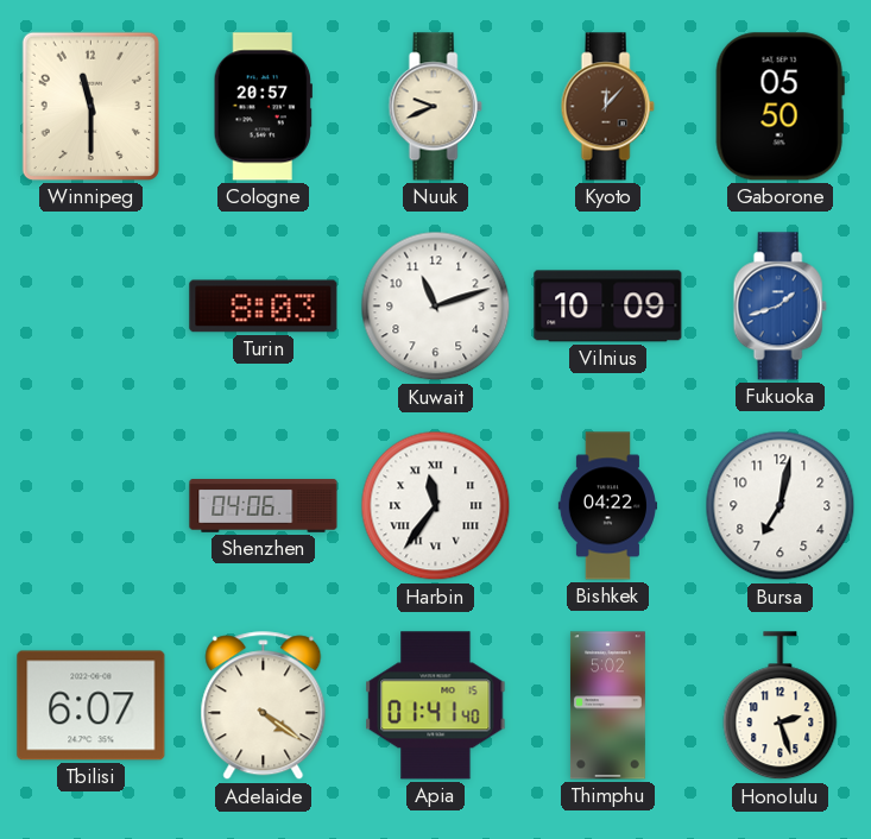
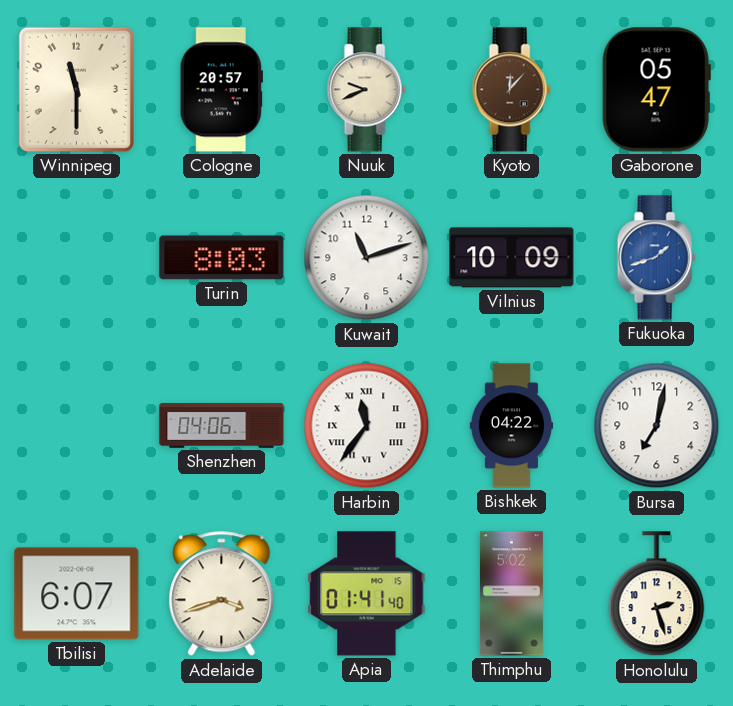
Gaborone: 05:50 -> 05:47 (656, 90)
Adelaide: 4:21 -> 3:42 (222, 594)
